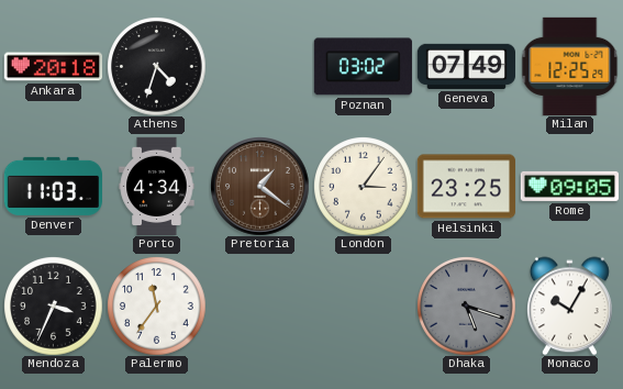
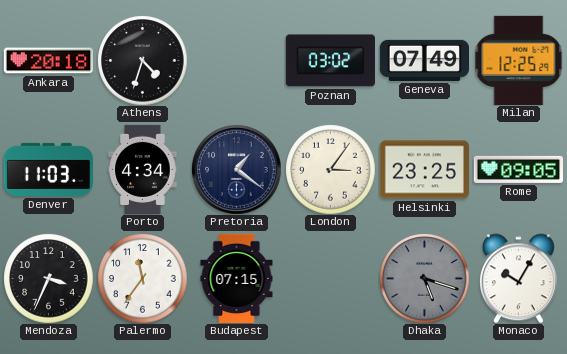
Pretoria dial: brown -> navy (236, 169)
Budapest: none -> 07:15 (237, 278)
